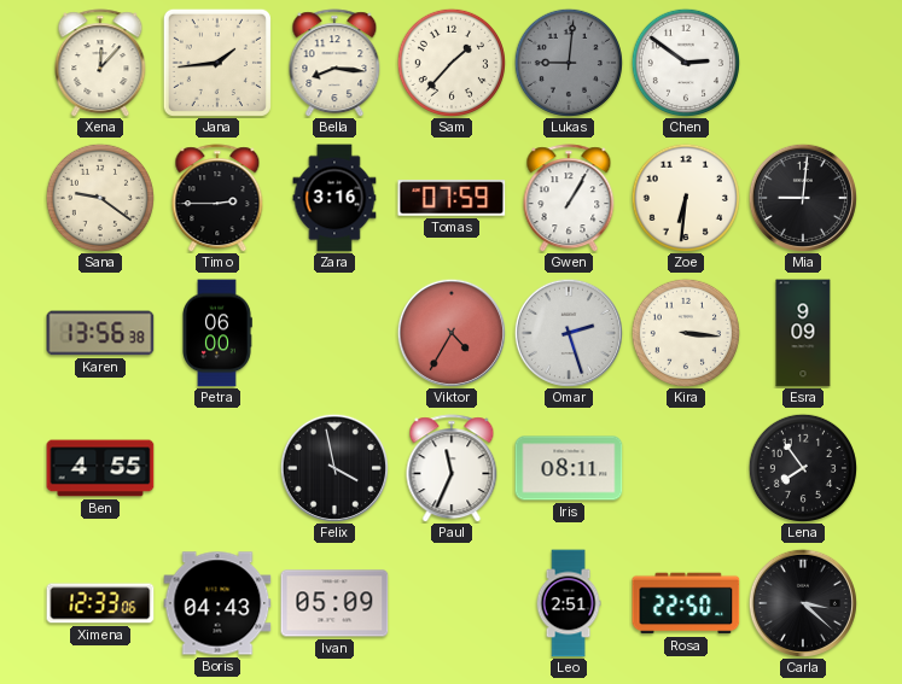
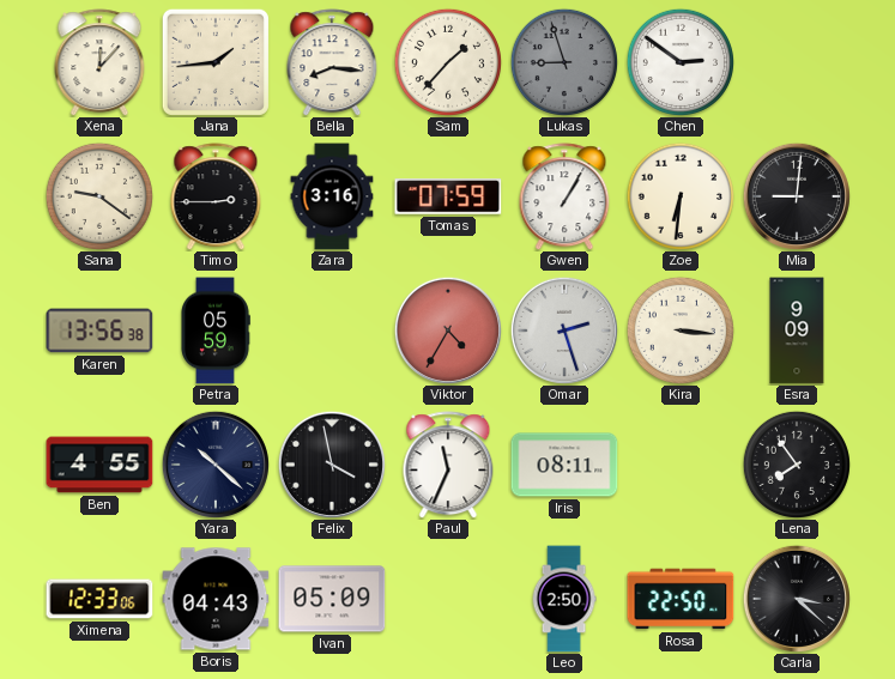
Lukas: 9:01 -> 8:57 (564, 62)
Petra: 06:00 -> 05:59 (216, 331)
Yara: none -> 10:22 (216, 465)
Leo: 2:51 -> 2:50 (564, 599)
